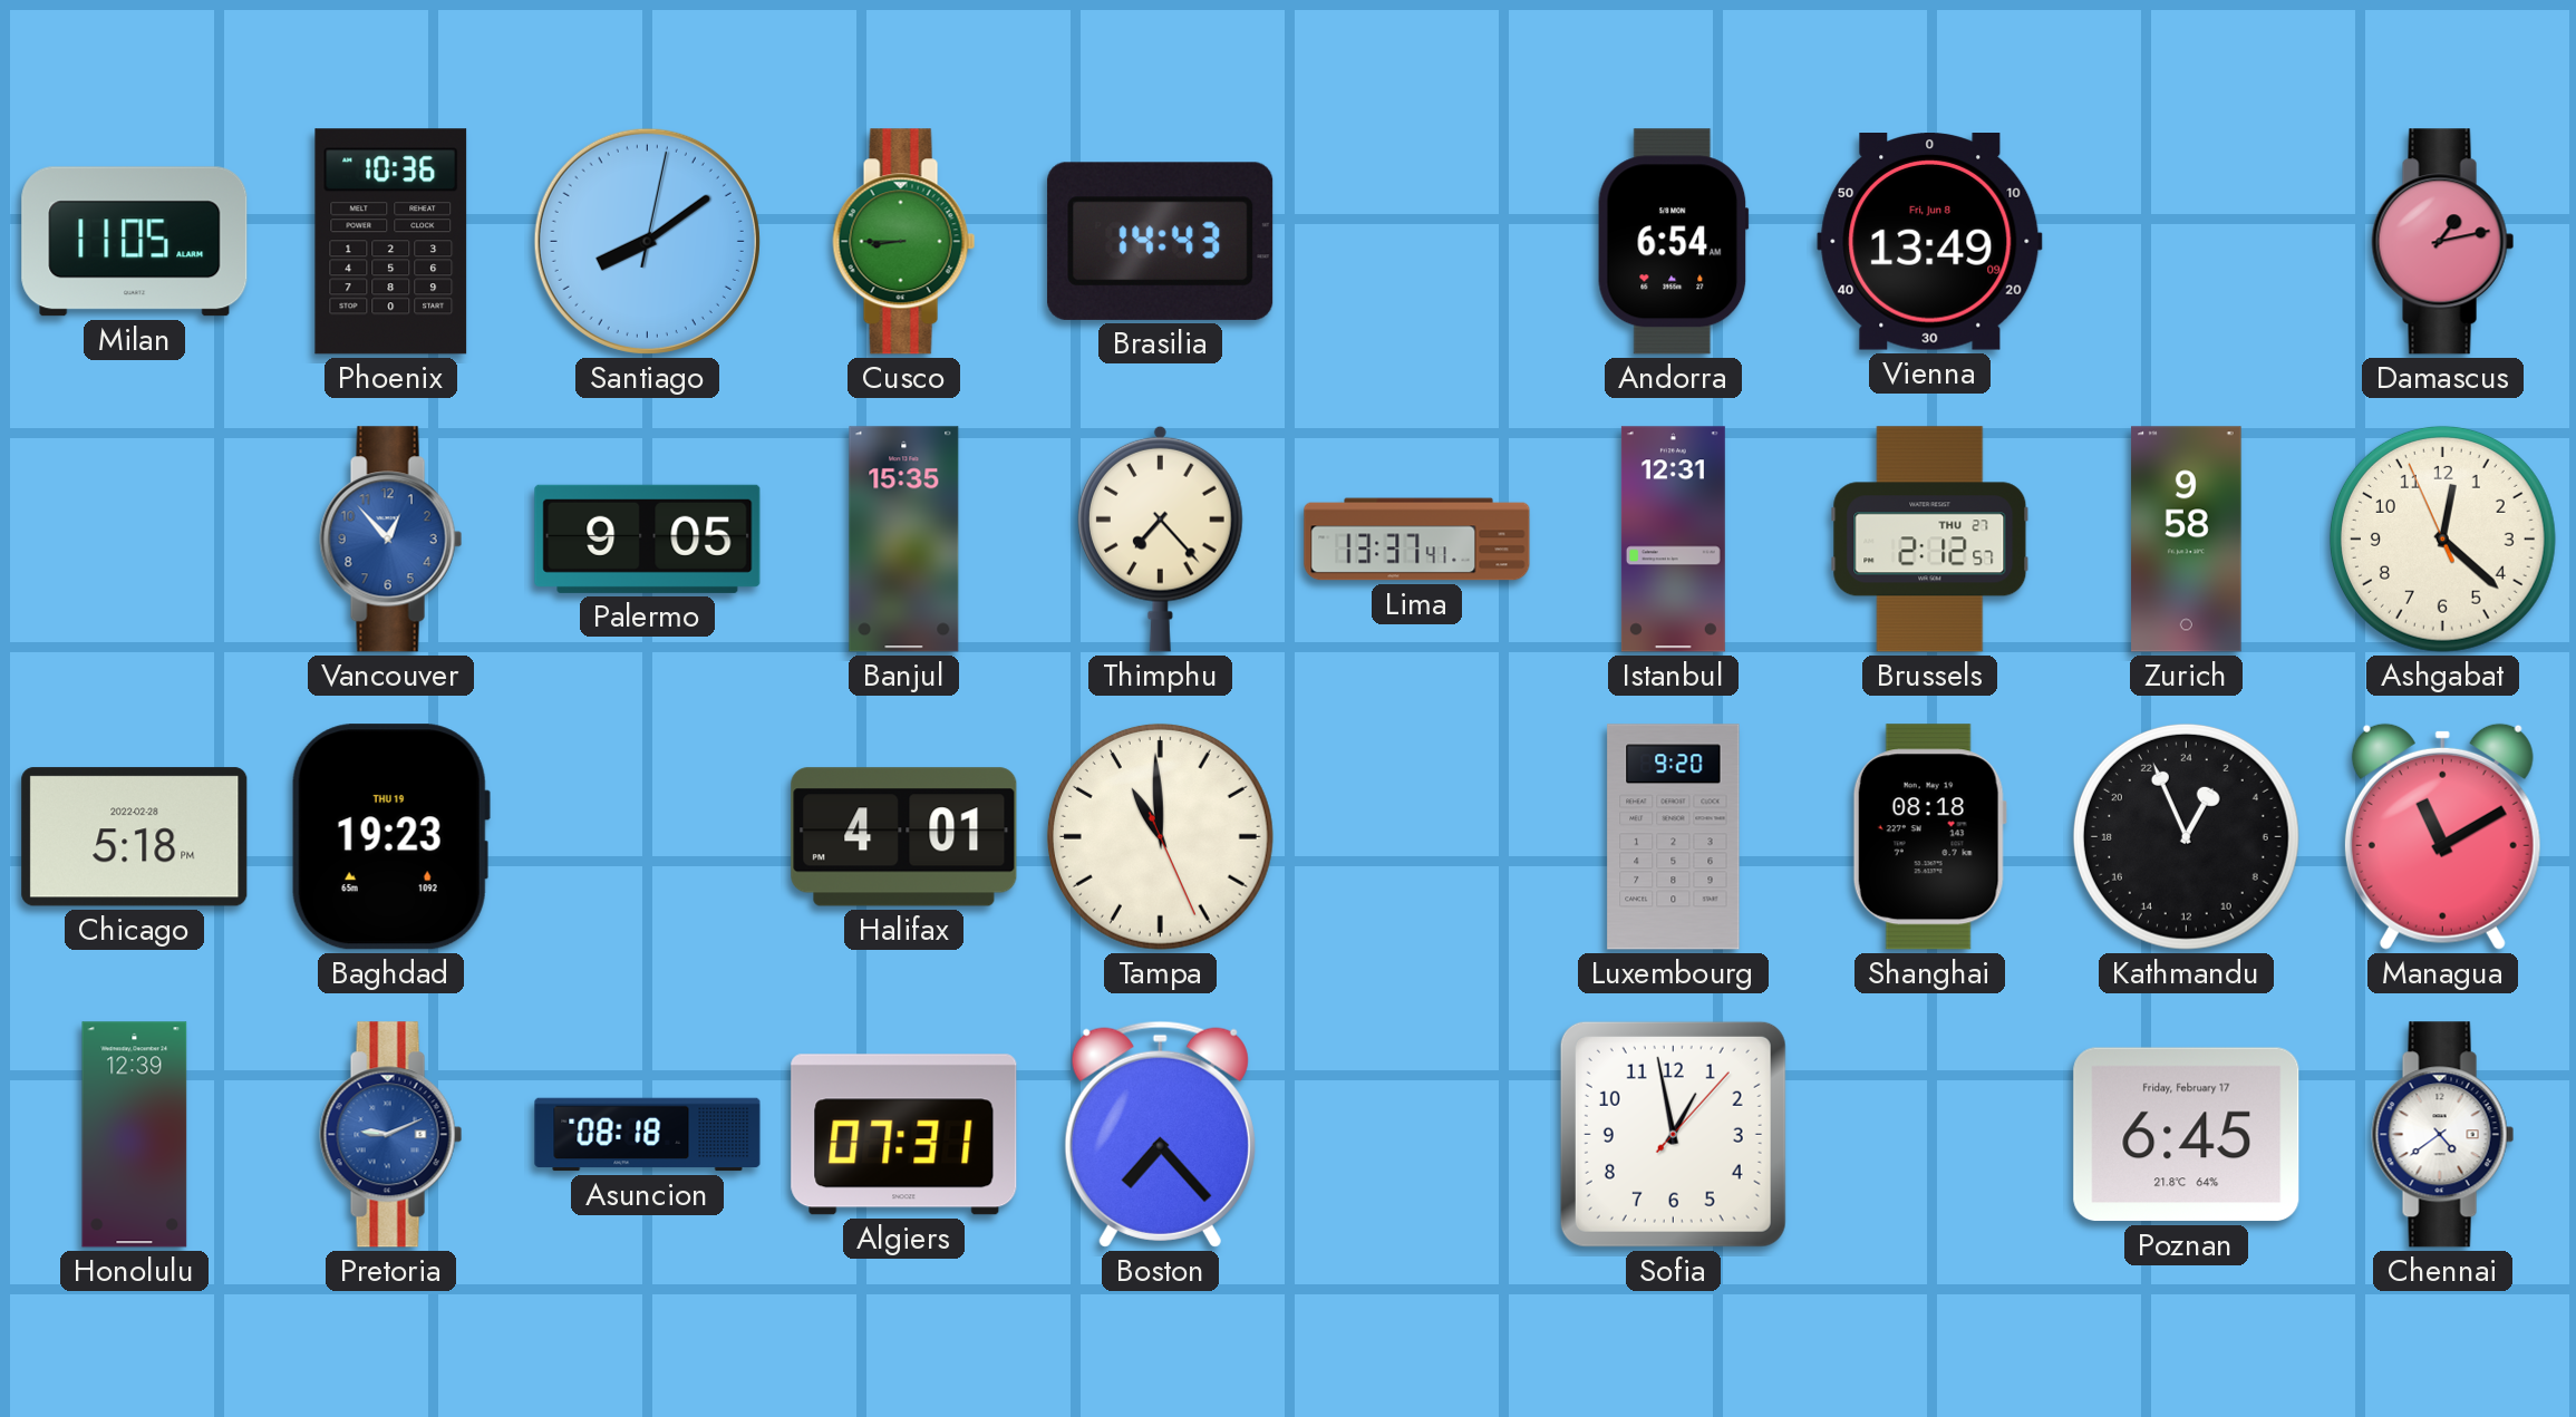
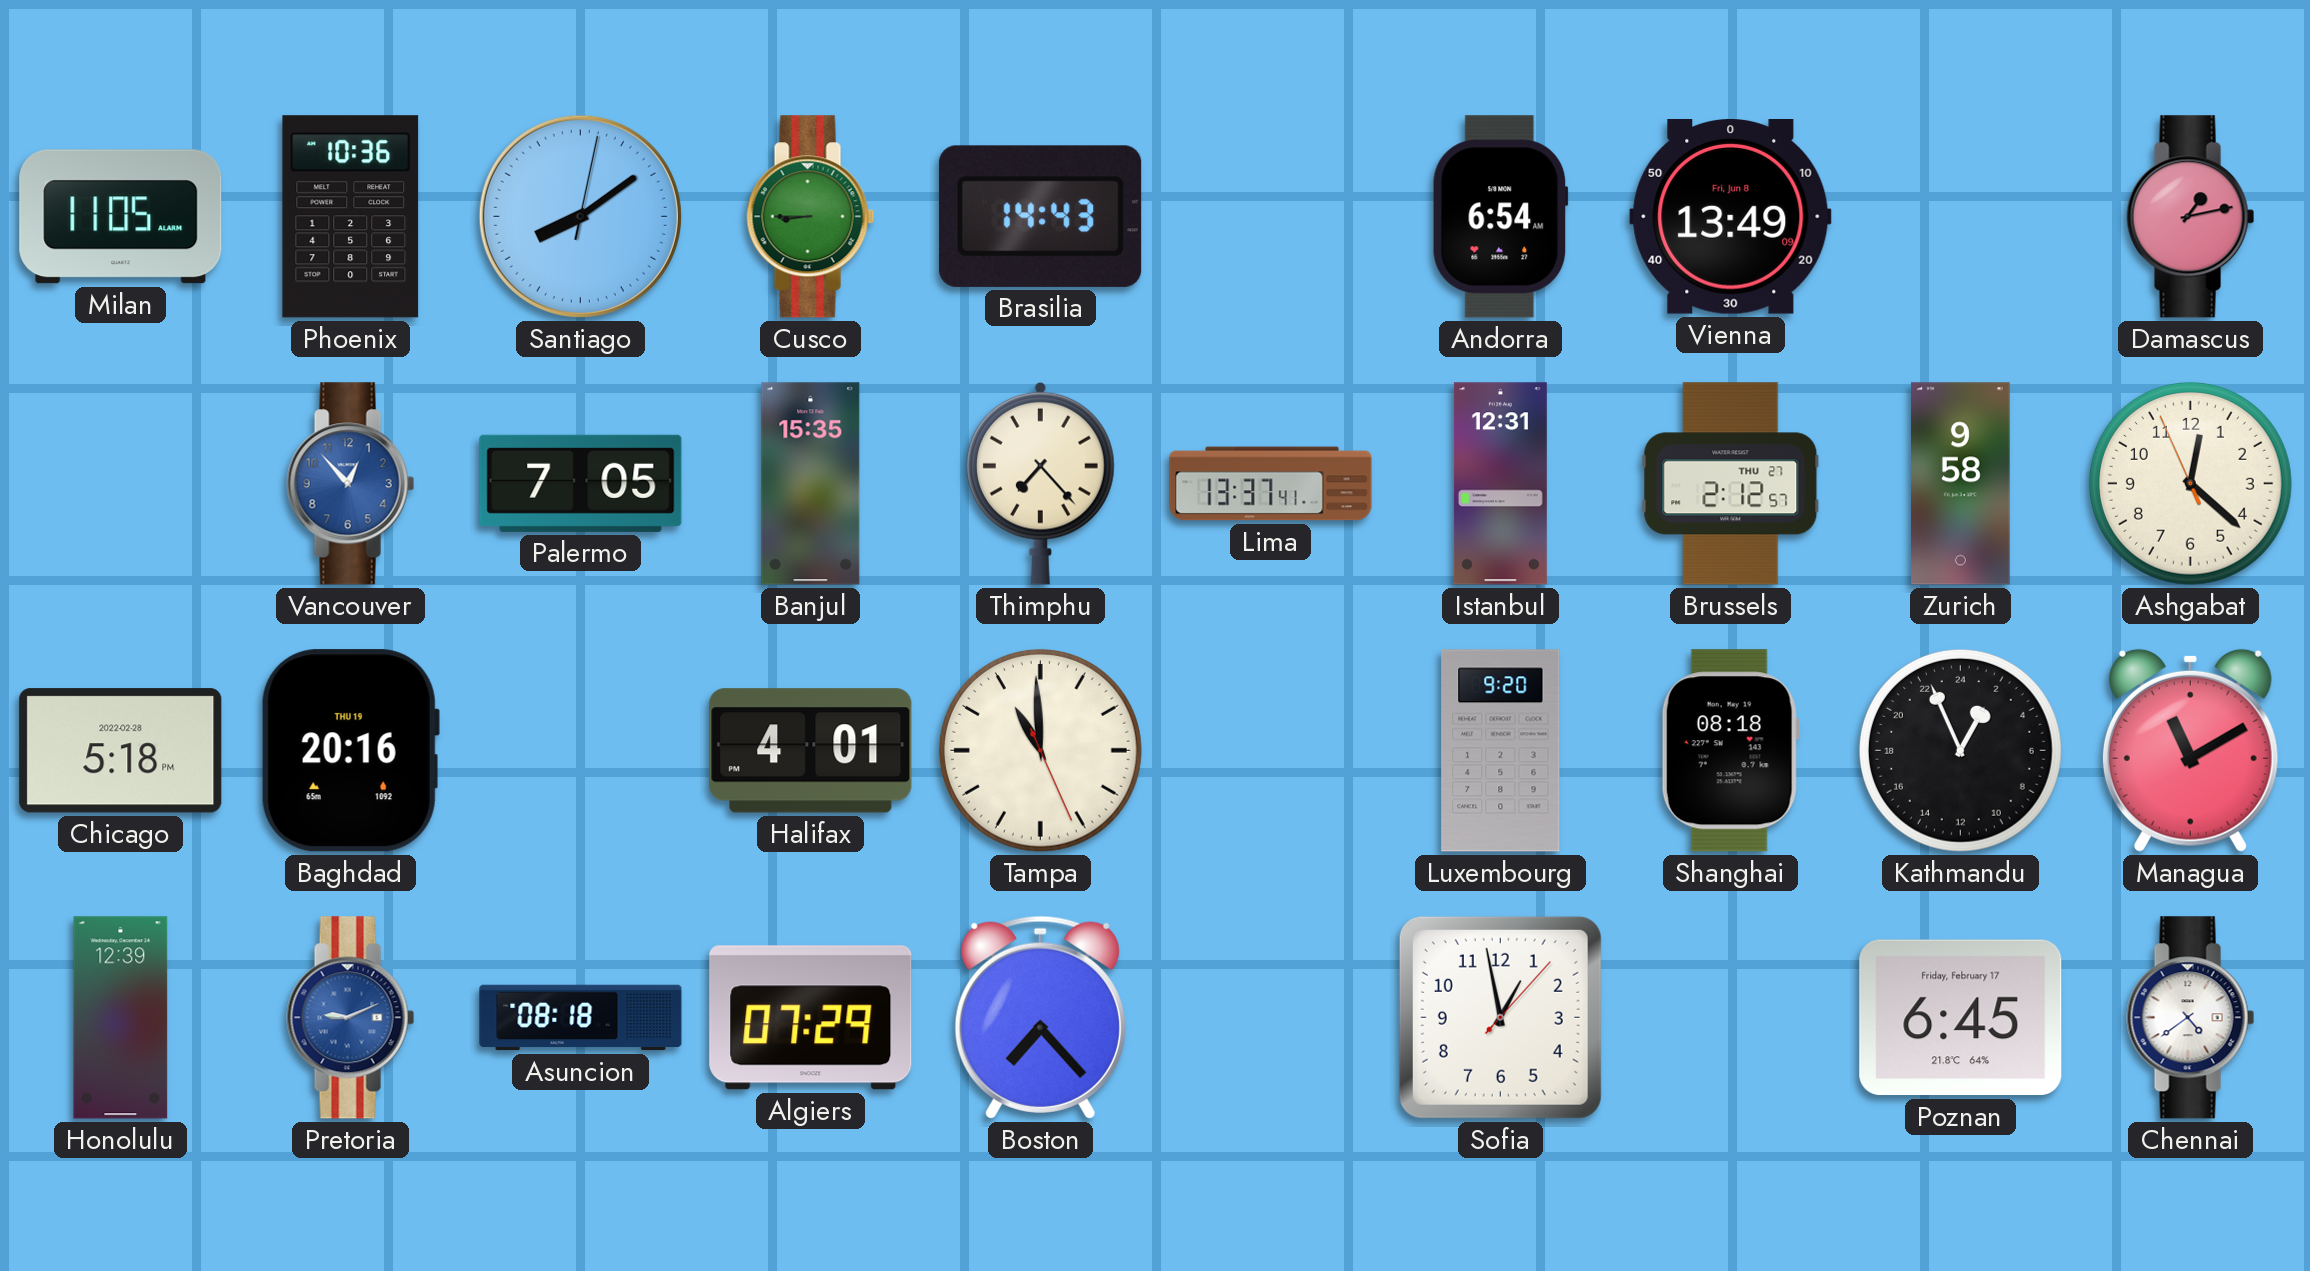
Palermo: 9:05 -> 7:05 (581, 483)
Baghdad: 19:23 -> 20:16 (350, 751)
Algiers: 07:31 -> 07:29 (811, 1018)
